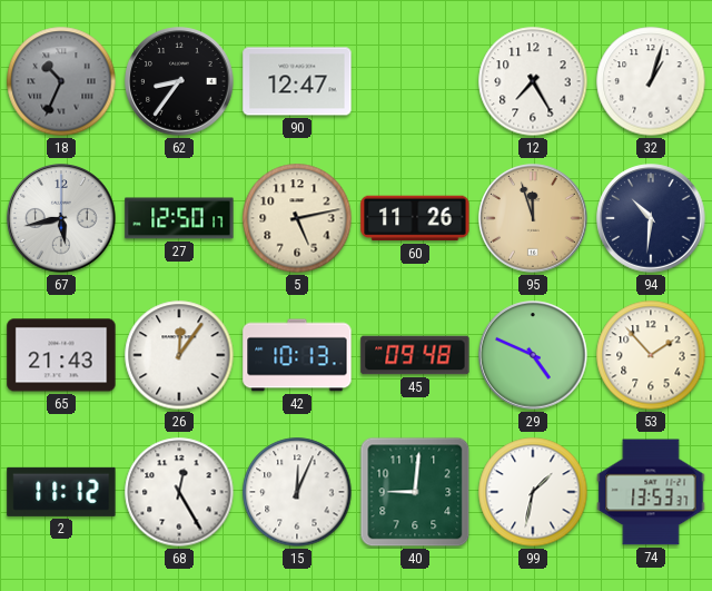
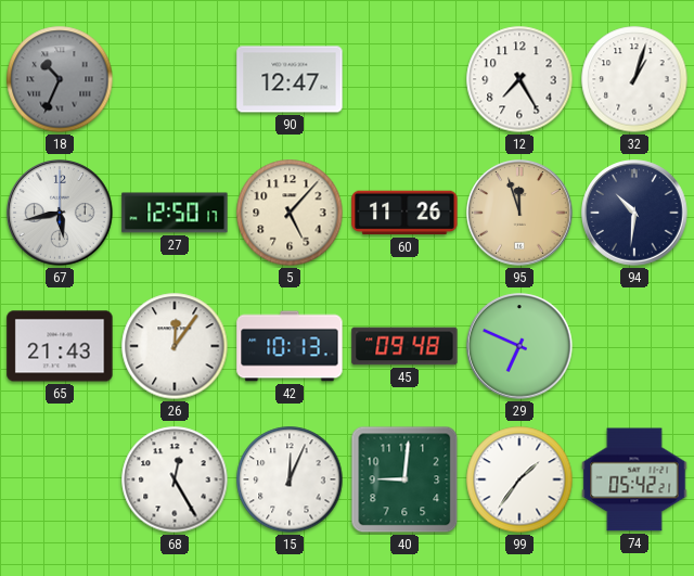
62: 8:36 -> none (179, 81)
5: 5:13 -> 5:07 (290, 213)
29: 4:49 -> 6:49 (519, 346)
53: 1:53 -> none (651, 355)
2: 11:12 -> none (61, 492)
99: 1:32 -> 1:36 (519, 479)
74: 13:53 -> 05:42 (634, 479)
